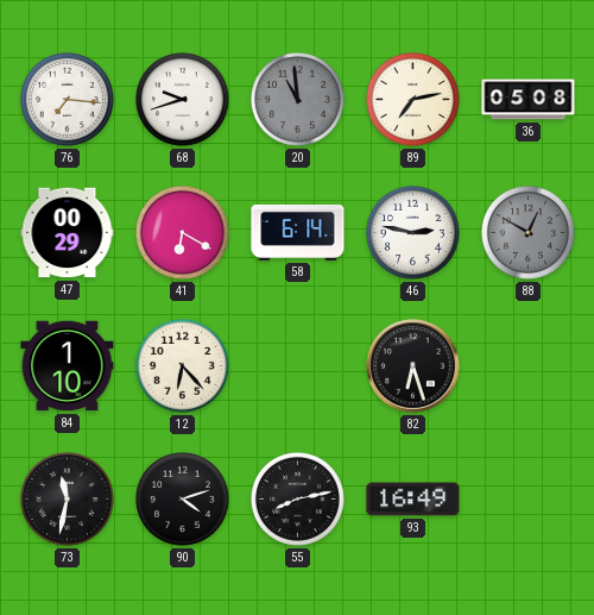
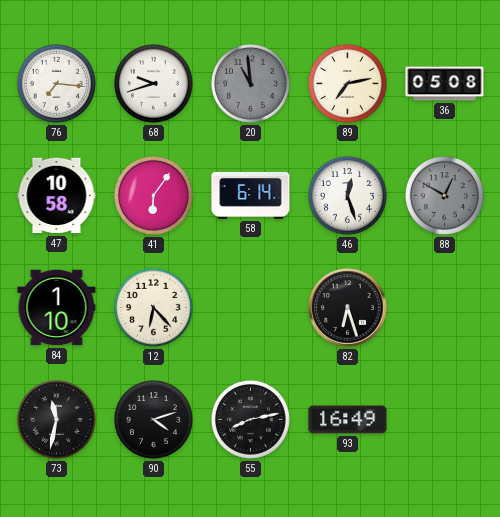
47: 00:29 -> 10:58 (57, 196)
41: 6:20 -> 6:06 (153, 195)
46: 2:47 -> 12:27 (347, 195)
